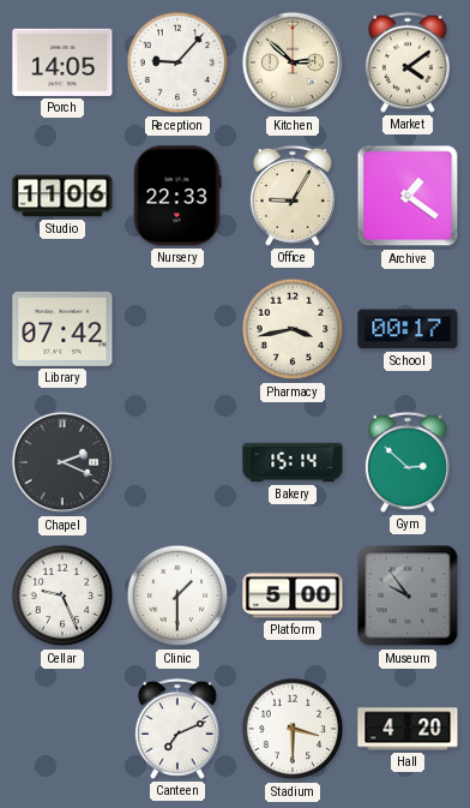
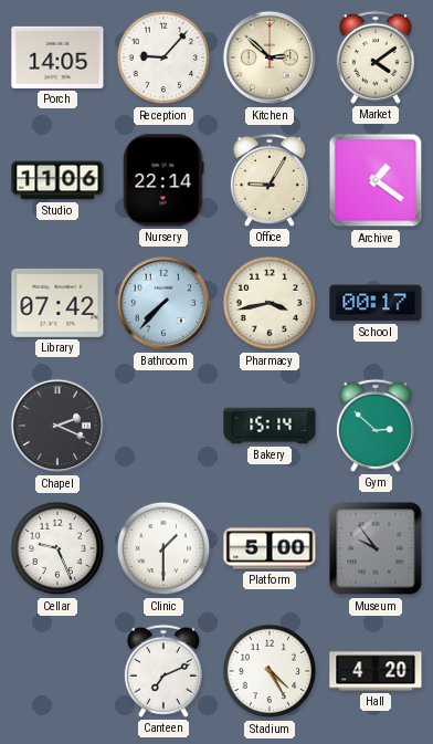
Nursery: 22:33 -> 22:14 (163, 180)
Bathroom: none -> 7:37 (163, 303)
Stadium: 3:30 -> 4:25 (270, 671)
